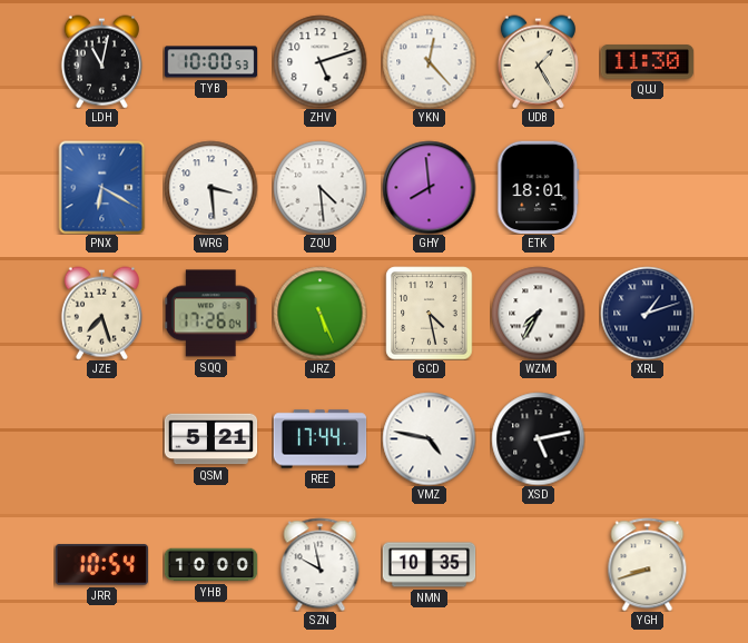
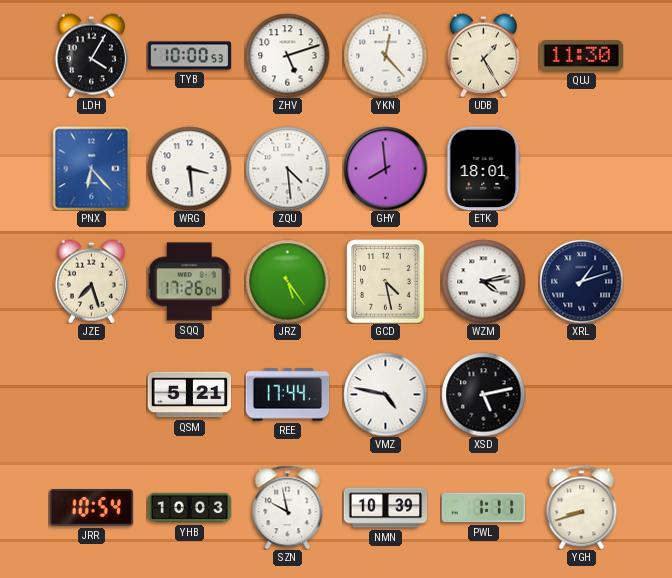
LDH: 11:02 -> 4:05 (91, 55)
PNX: 6:20 -> 6:23 (92, 168)
JRZ: 5:26 -> 5:24 (287, 281)
WZM: 7:35 -> 4:13 (483, 281)
YHB: 10:00 -> 10:03 (189, 508)
NMN: 10:35 -> 10:39 (385, 508)
PWL: none -> 1:11 (483, 508)
